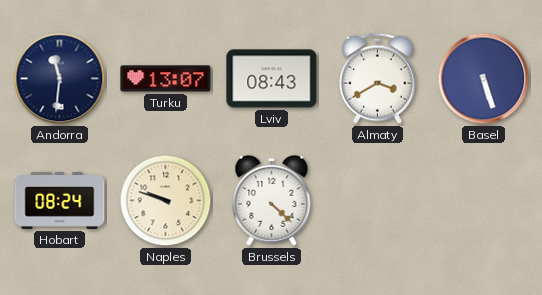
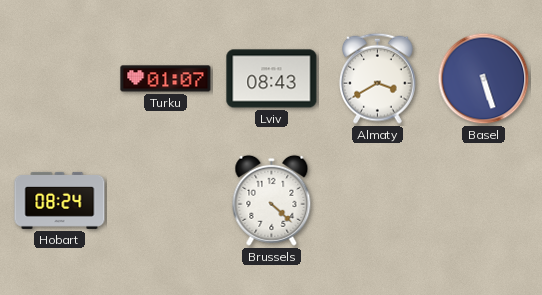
Andorra: 11:31 -> none (60, 79)
Turku: 13:07 -> 01:07 (166, 79)
Naples: 9:48 -> none (166, 201)
